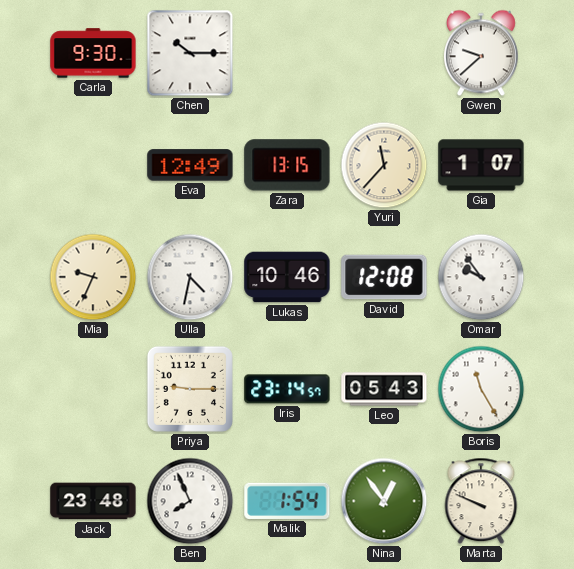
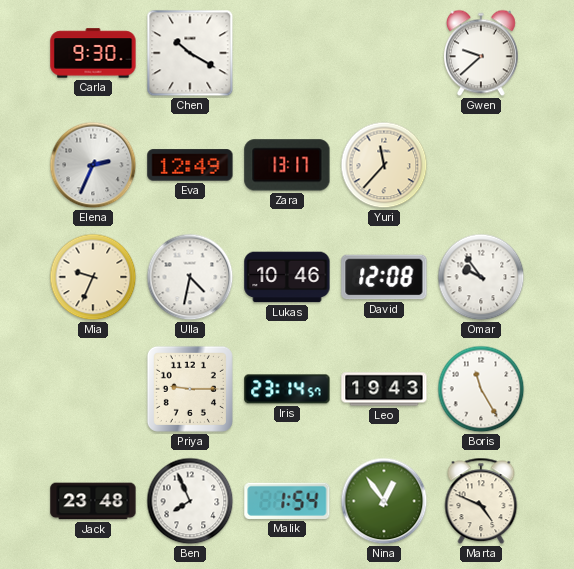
Chen: 10:15 -> 10:20 (190, 53)
Elena: none -> 2:34 (93, 165)
Zara: 13:15 -> 13:17 (287, 165)
Gia: 1:07 -> none (481, 165)
Leo: 05:43 -> 19:43 (384, 389)
Marta: 9:49 -> 4:49 (481, 501)
